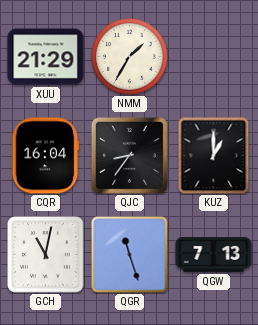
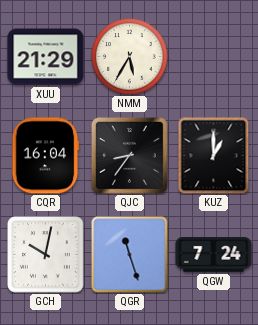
NMM: 1:35 -> 5:35 (130, 57)
GCH: 11:02 -> 10:02 (46, 255)
QGW: 7:13 -> 7:24 (214, 255)
